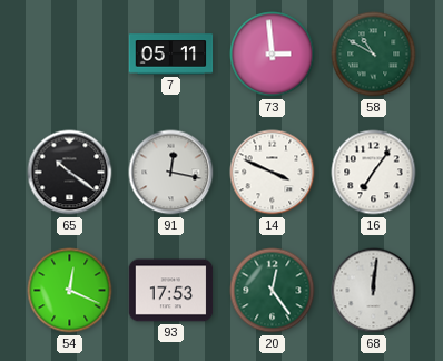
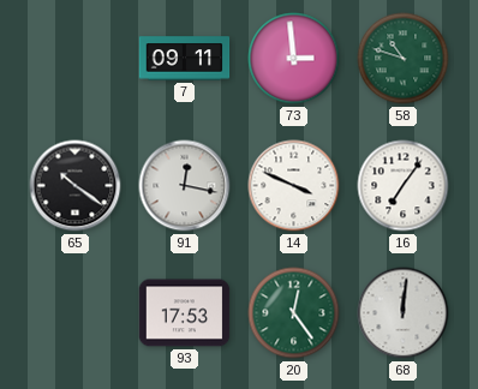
7: 05:11 -> 09:11 (185, 59)
58: 10:50 -> 10:48 (404, 59)
54: 12:19 -> none (70, 291)
